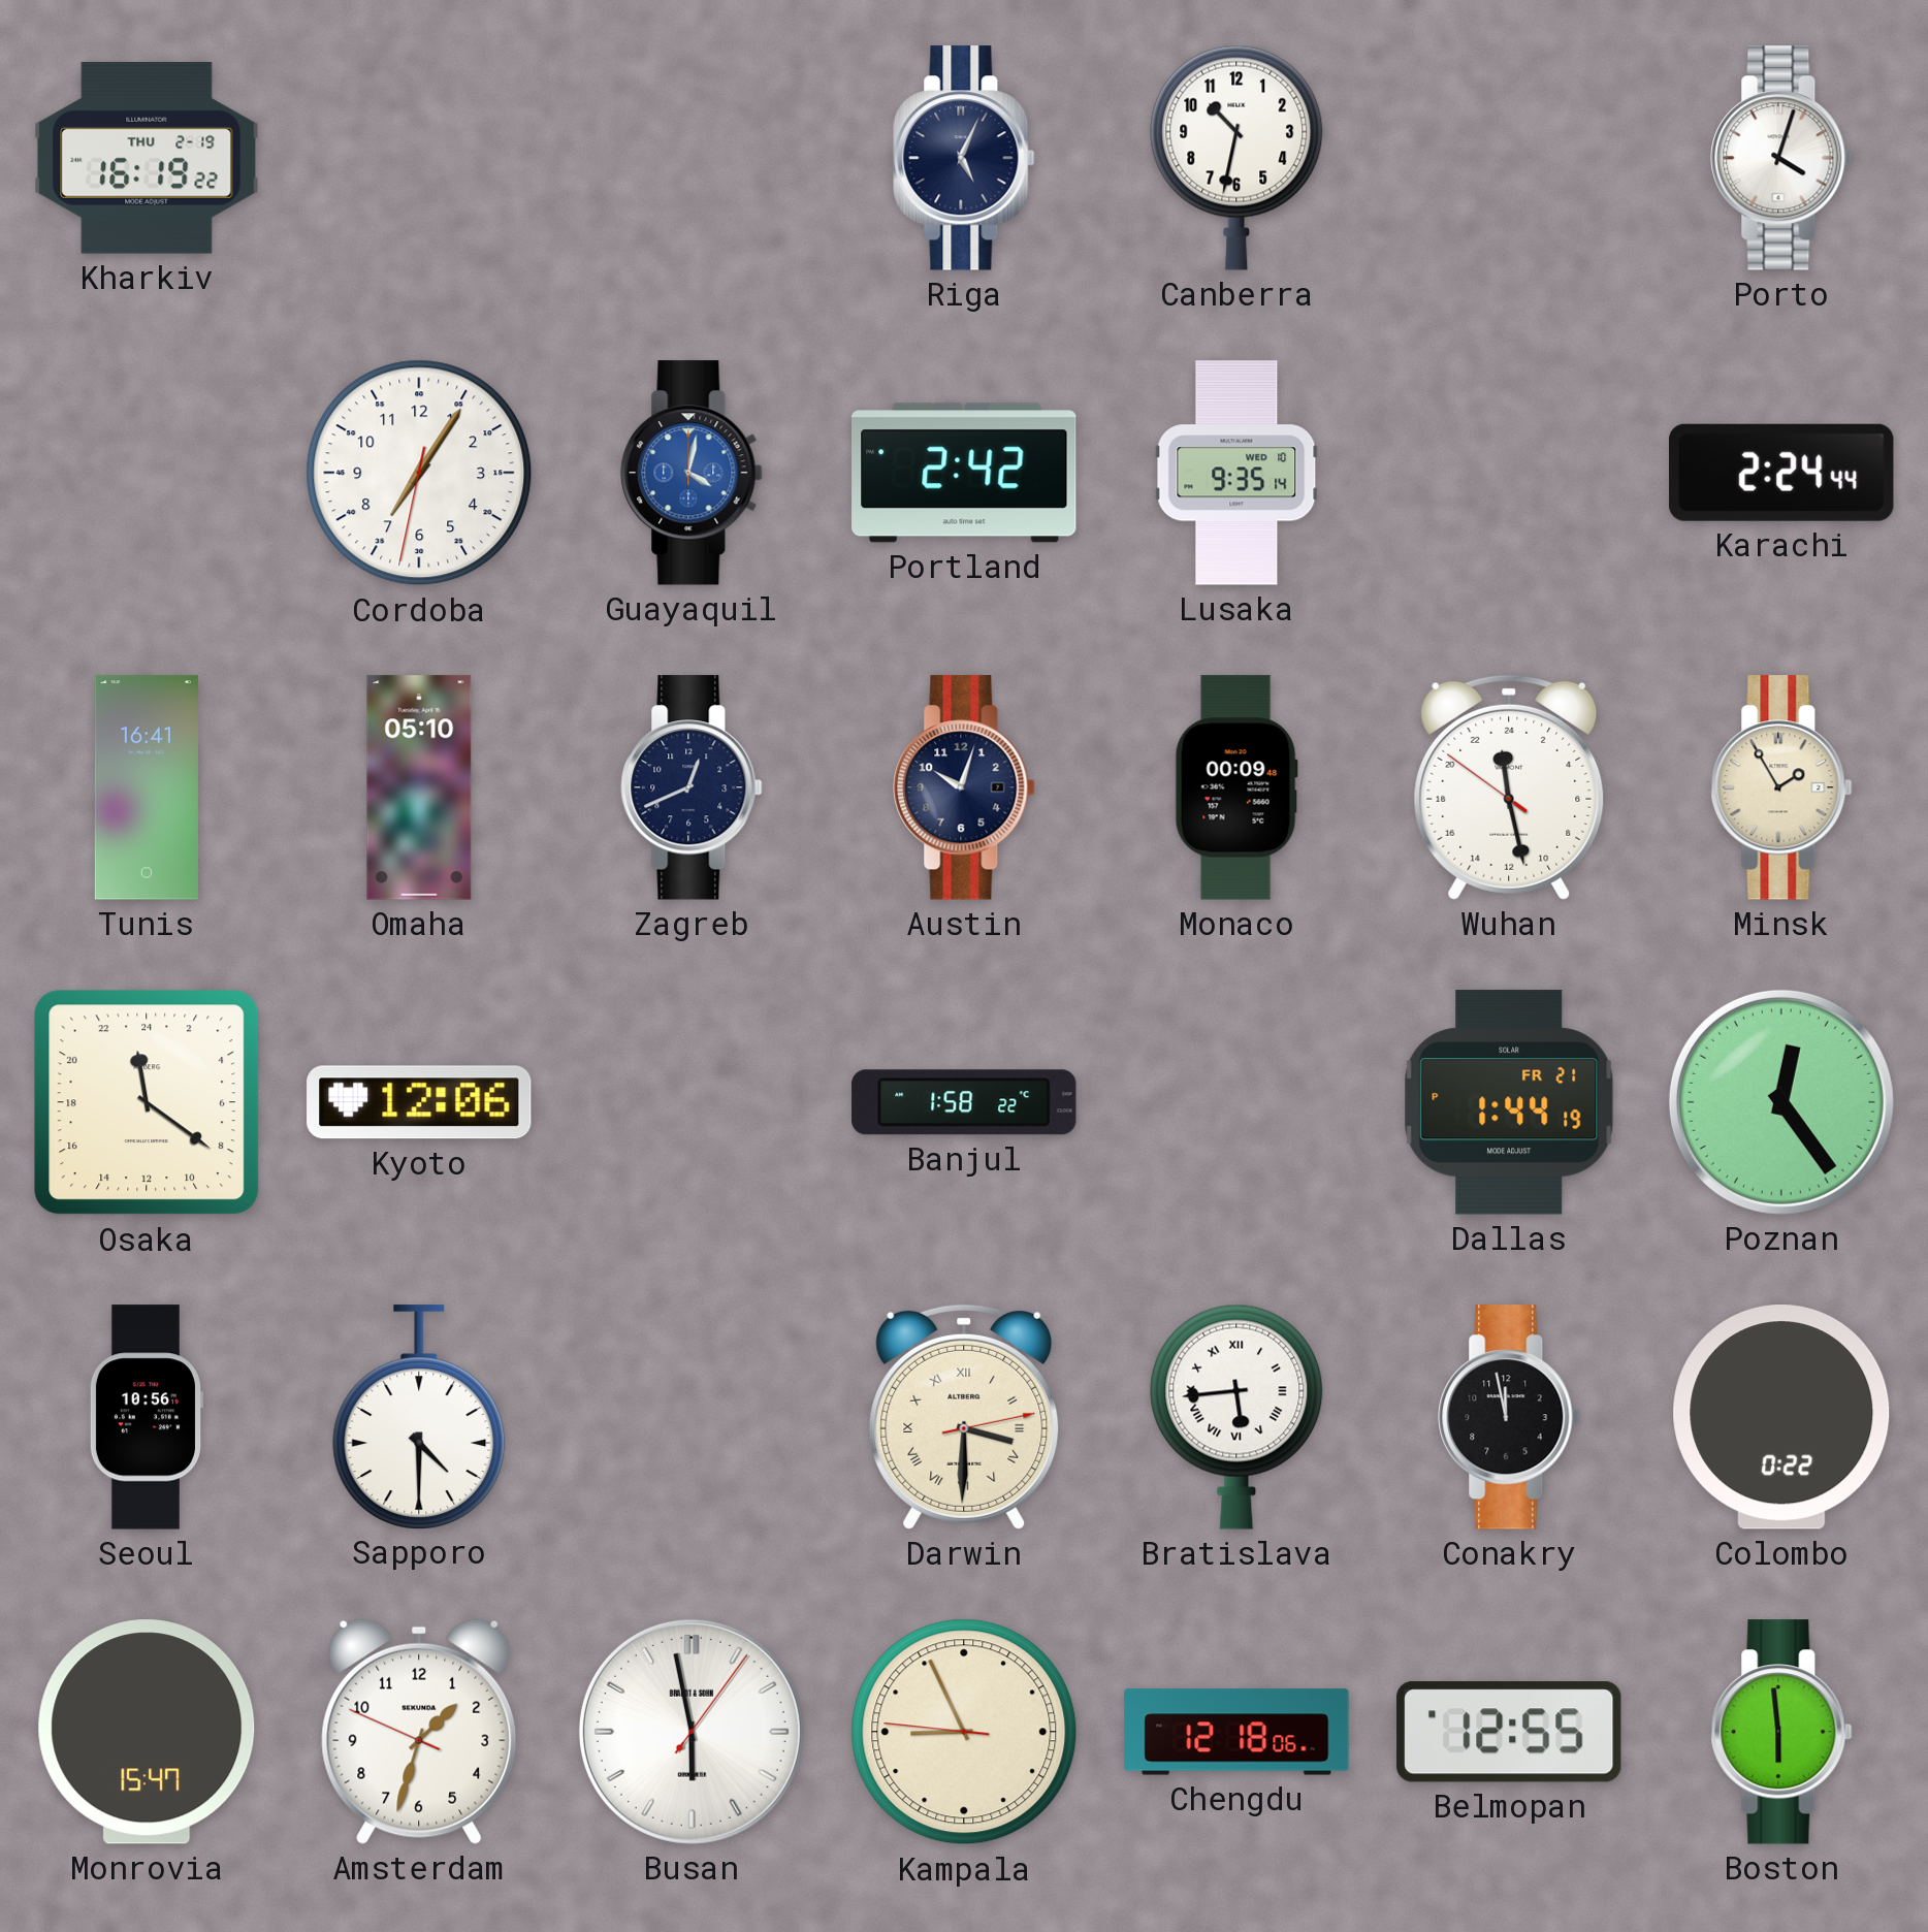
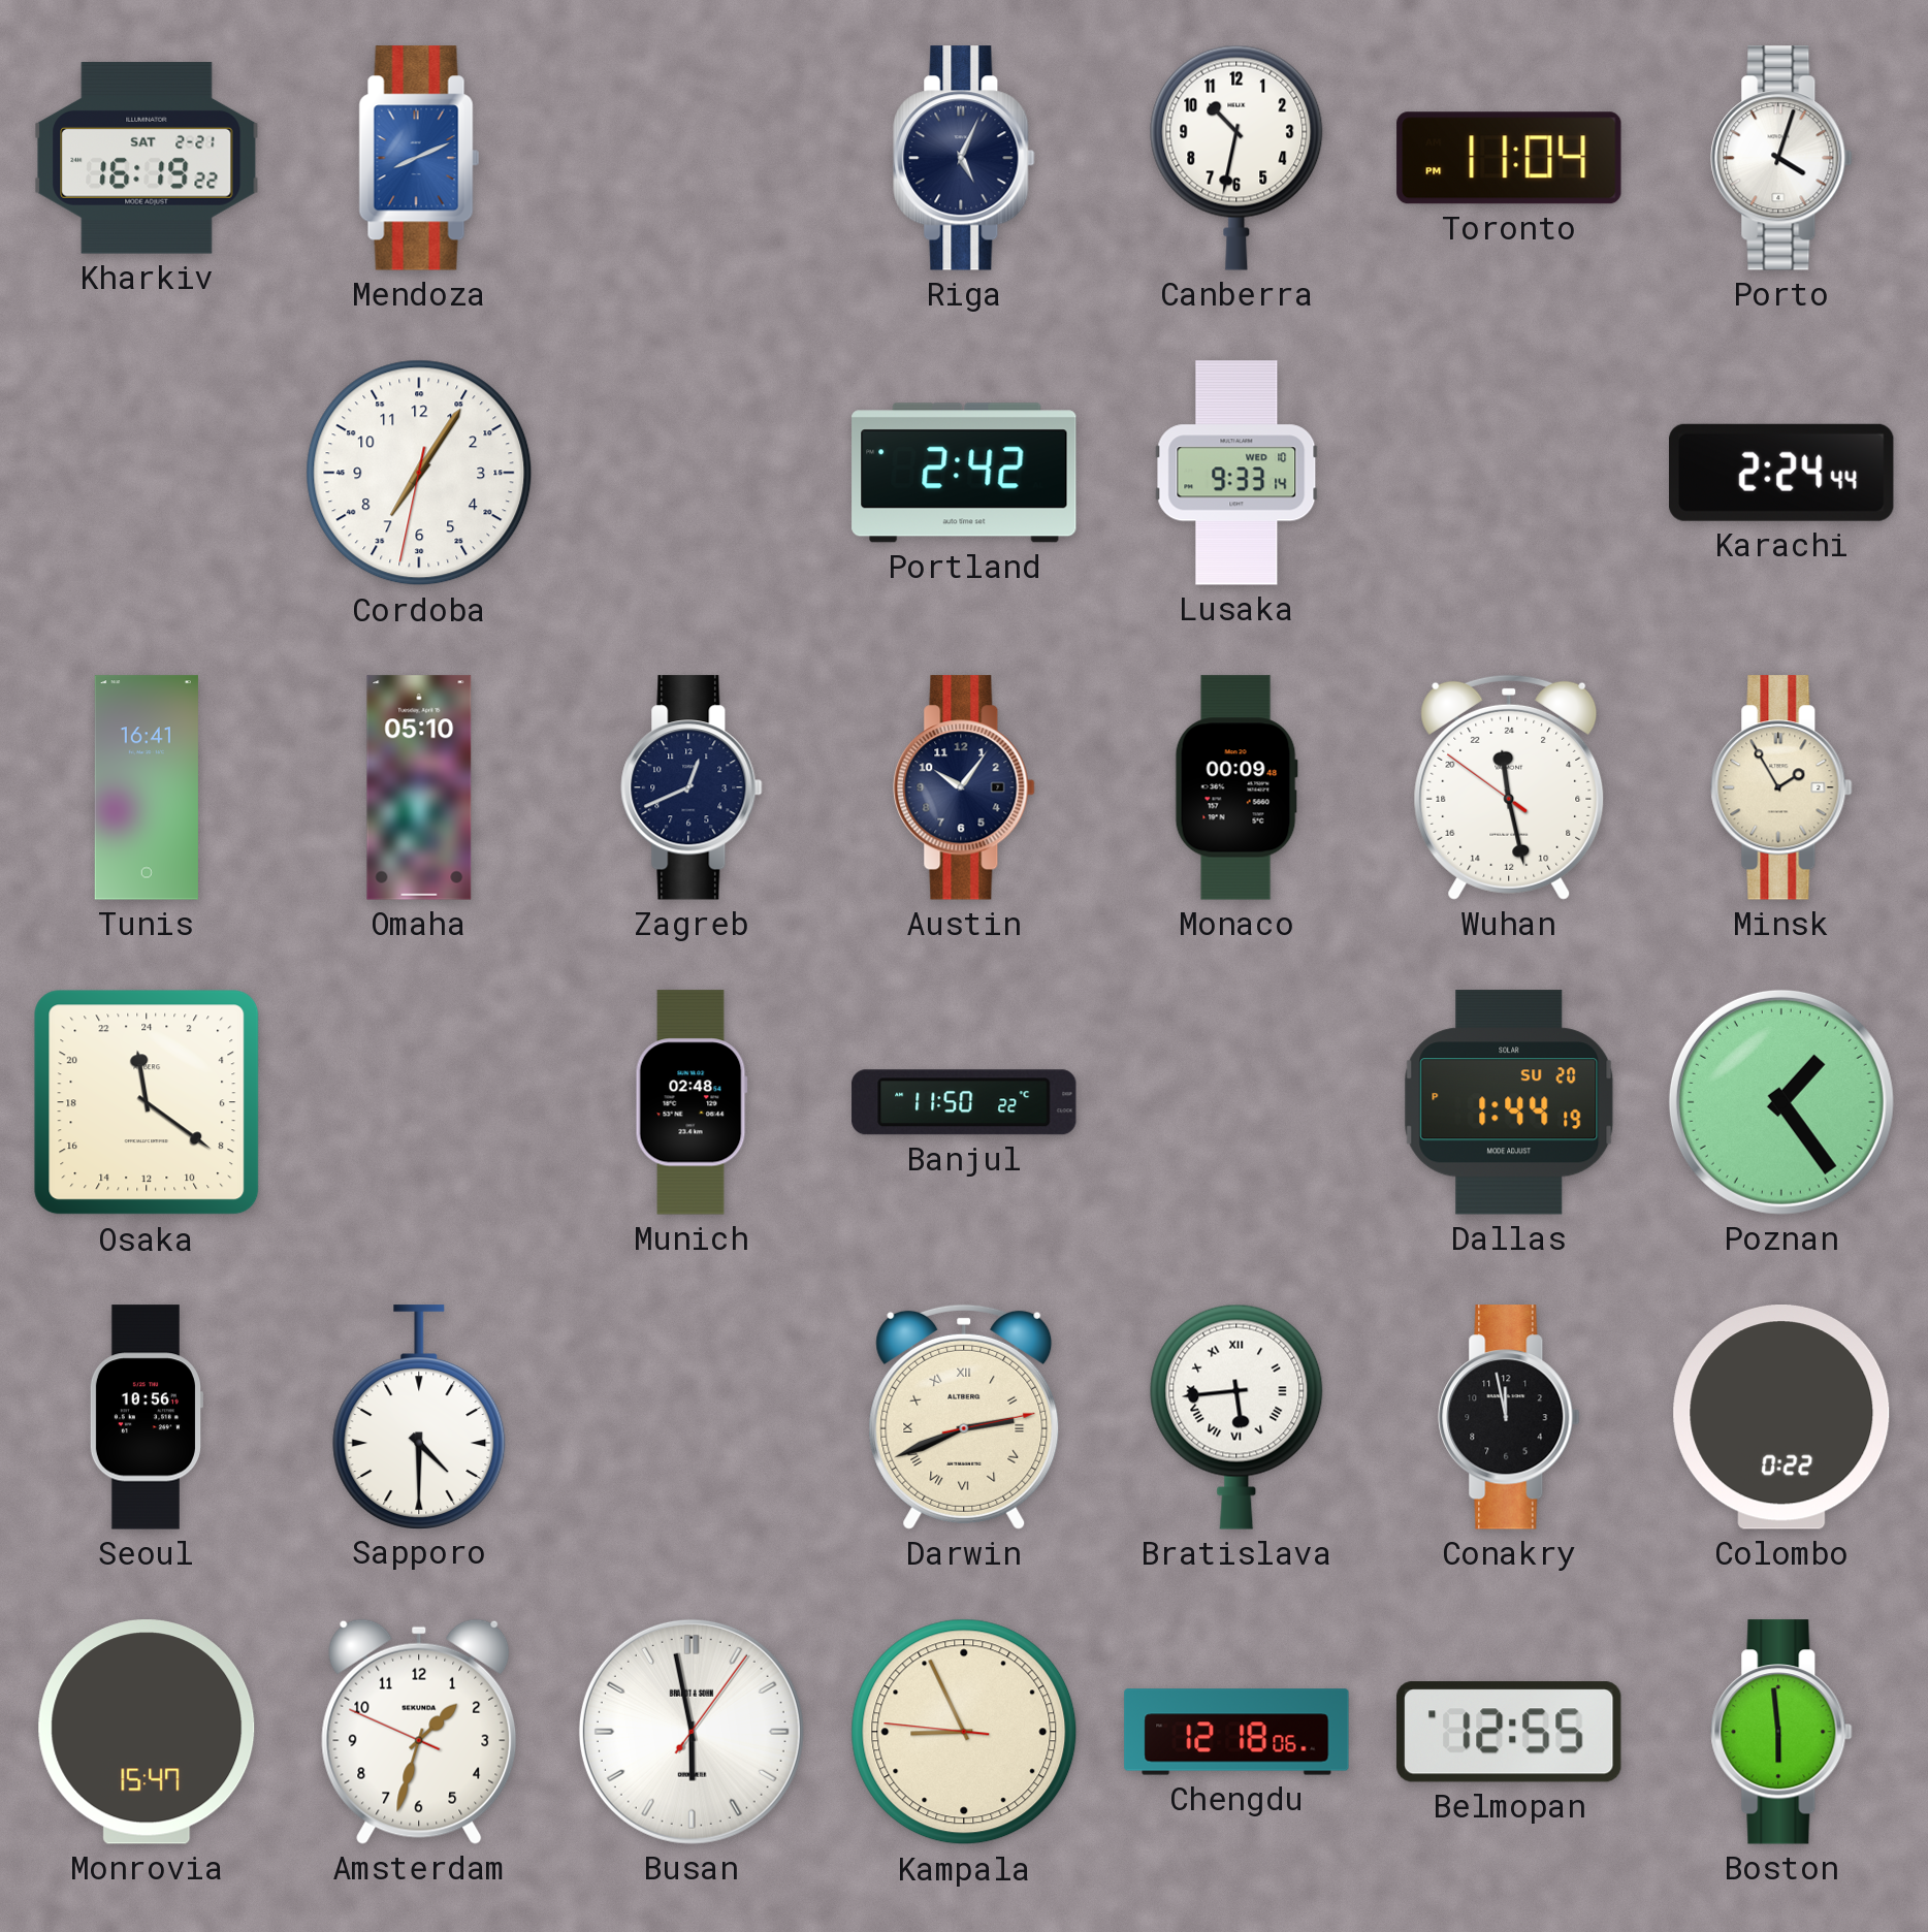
Kharkiv date: THU 2-19 -> SAT 2-21 (147, 158)
Mendoza: none -> 8:11 (419, 158)
Toronto: none -> 11:04 (1509, 158)
Guayaquil: 4:02 -> none (692, 473)
Lusaka: 9:35 -> 9:33 (1236, 473)
Austin: 10:03 -> 10:06 (964, 787)
Kyoto: 12:06 -> none (419, 1102)
Munich: none -> 02:48 (692, 1102)
Banjul: 1:58 -> 11:50 (964, 1102)
Dallas date: FR 21 -> SU 20 (1509, 1102)
Poznan: 12:24 -> 1:24 (1781, 1102)
Darwin: 3:30 -> 2:41 (964, 1417)
